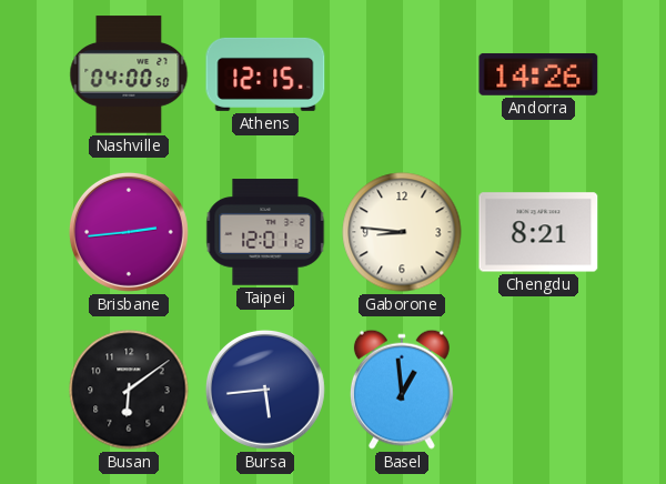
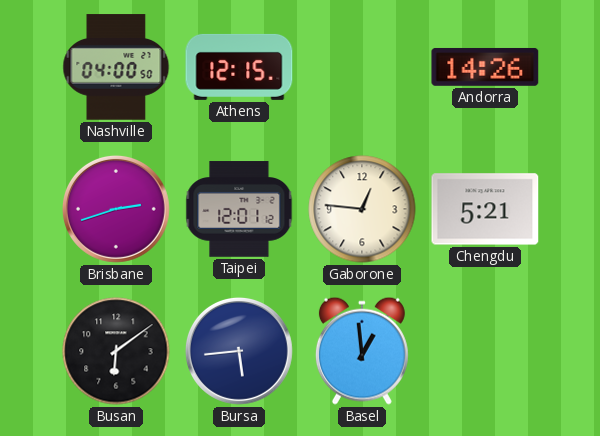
Brisbane: 2:44 -> 2:42 (116, 209)
Gaborone: 8:46 -> 12:46 (362, 209)
Chengdu: 8:21 -> 5:21 (485, 209)
